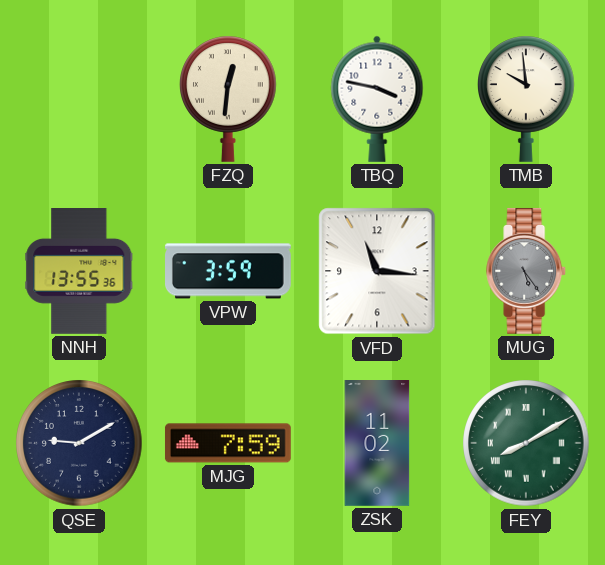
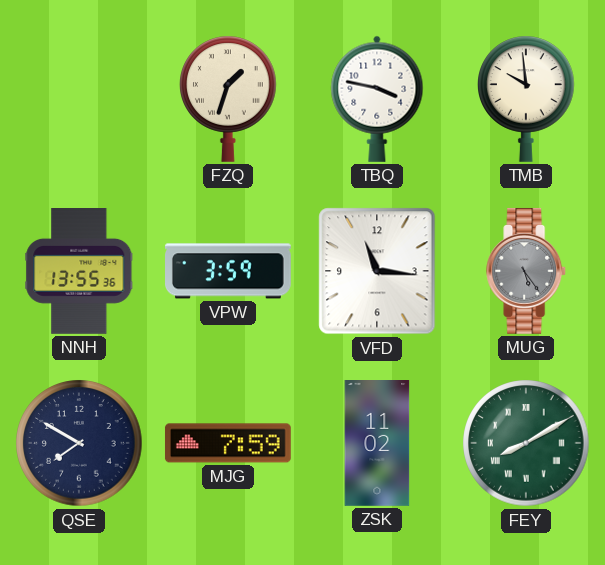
FZQ: 12:31 -> 1:33 (229, 99)
QSE: 9:10 -> 7:50 (79, 443)
